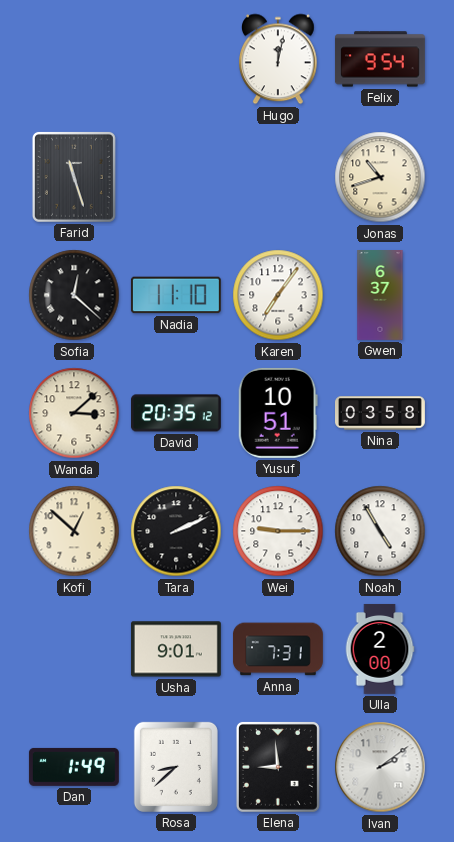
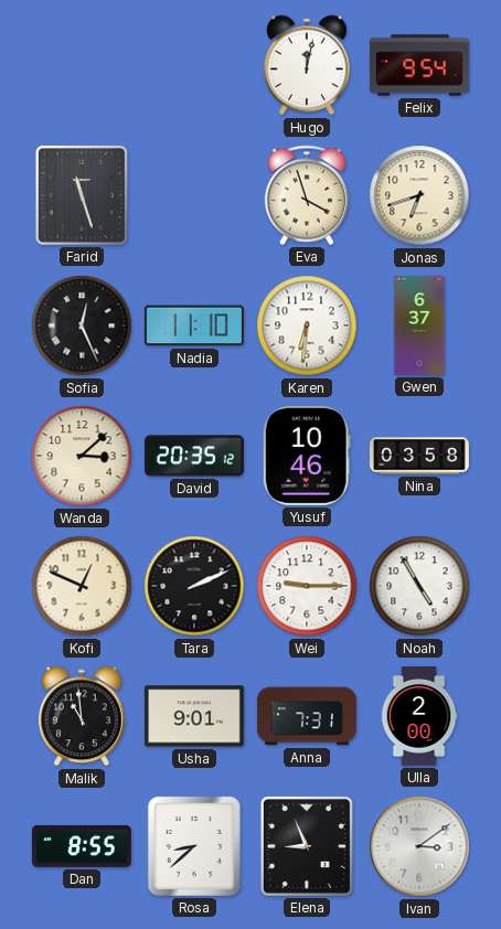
Eva: none -> 3:57 (307, 195)
Jonas: 10:42 -> 6:42 (419, 195)
Sofia: 12:22 -> 12:26 (82, 325)
Karen: 7:06 -> 6:31 (307, 325)
Yusuf: 10:51 -> 10:46 (307, 456)
Kofi: 12:52 -> 12:49 (82, 586)
Malik: none -> 10:59 (83, 716)
Dan: 1:49 -> 8:55 (82, 846)
Elena: 8:59 -> 8:56 (307, 846)
Ivan: 2:09 -> 3:09 (419, 846)
